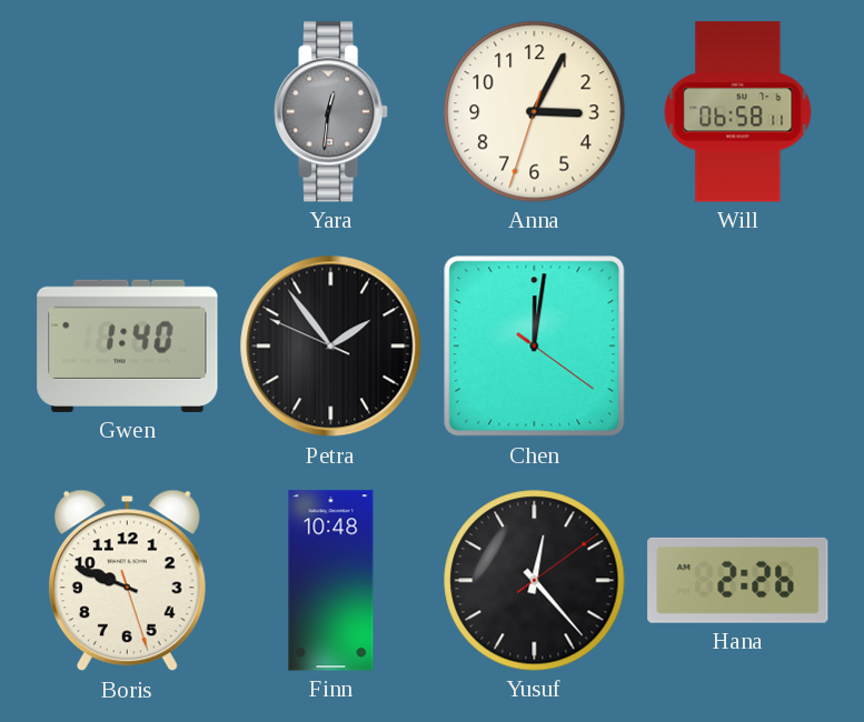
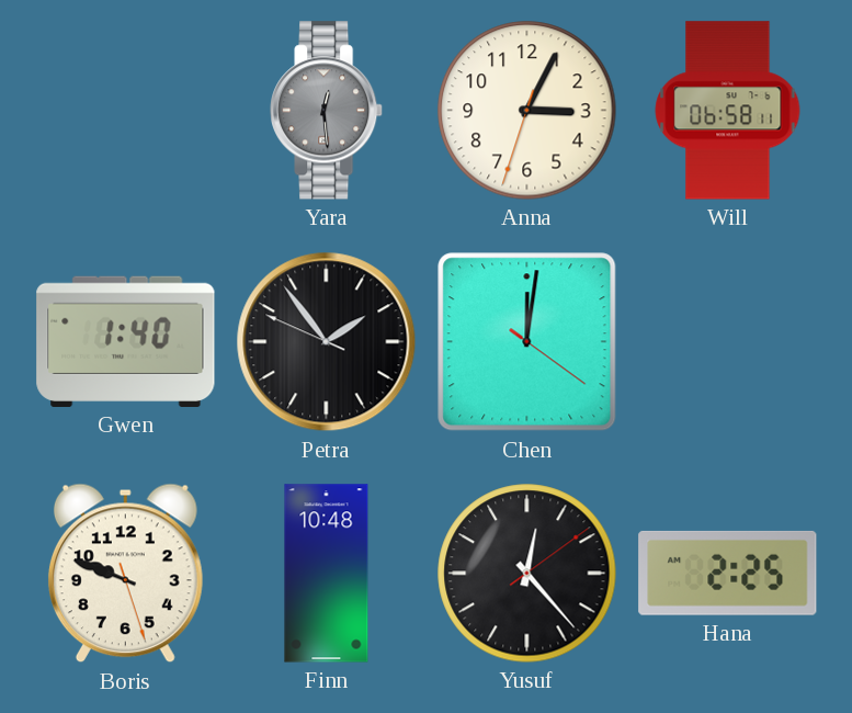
Yara: 12:31 -> 12:29 (327, 111)
Hana: 2:26 -> 2:25 (728, 573)
